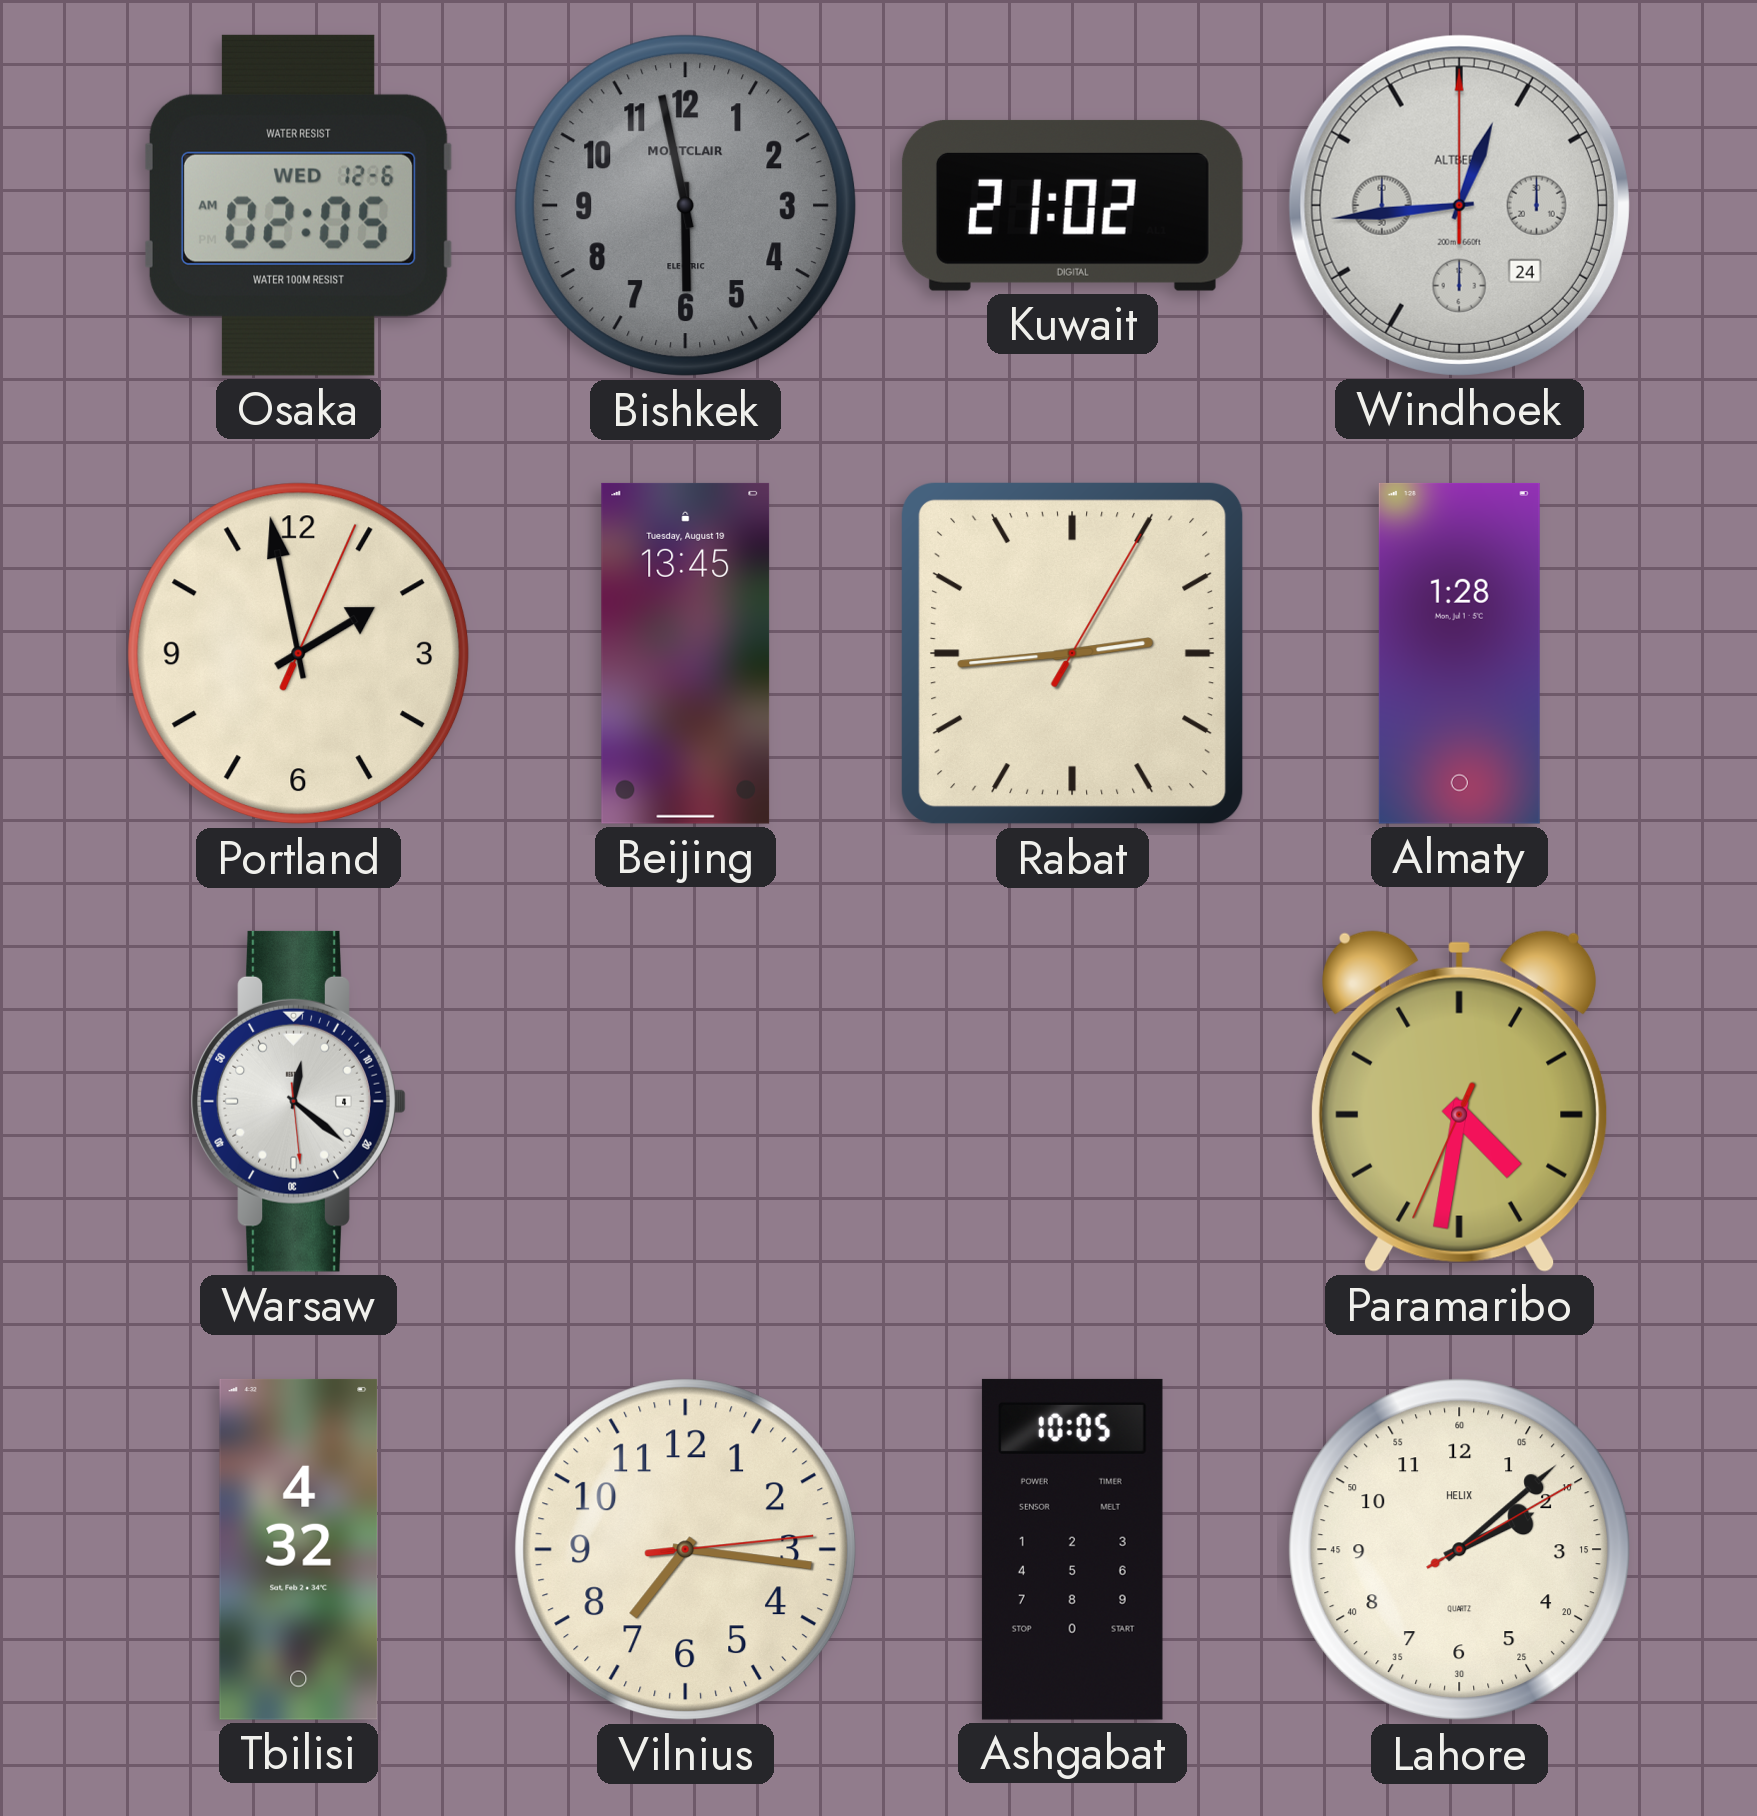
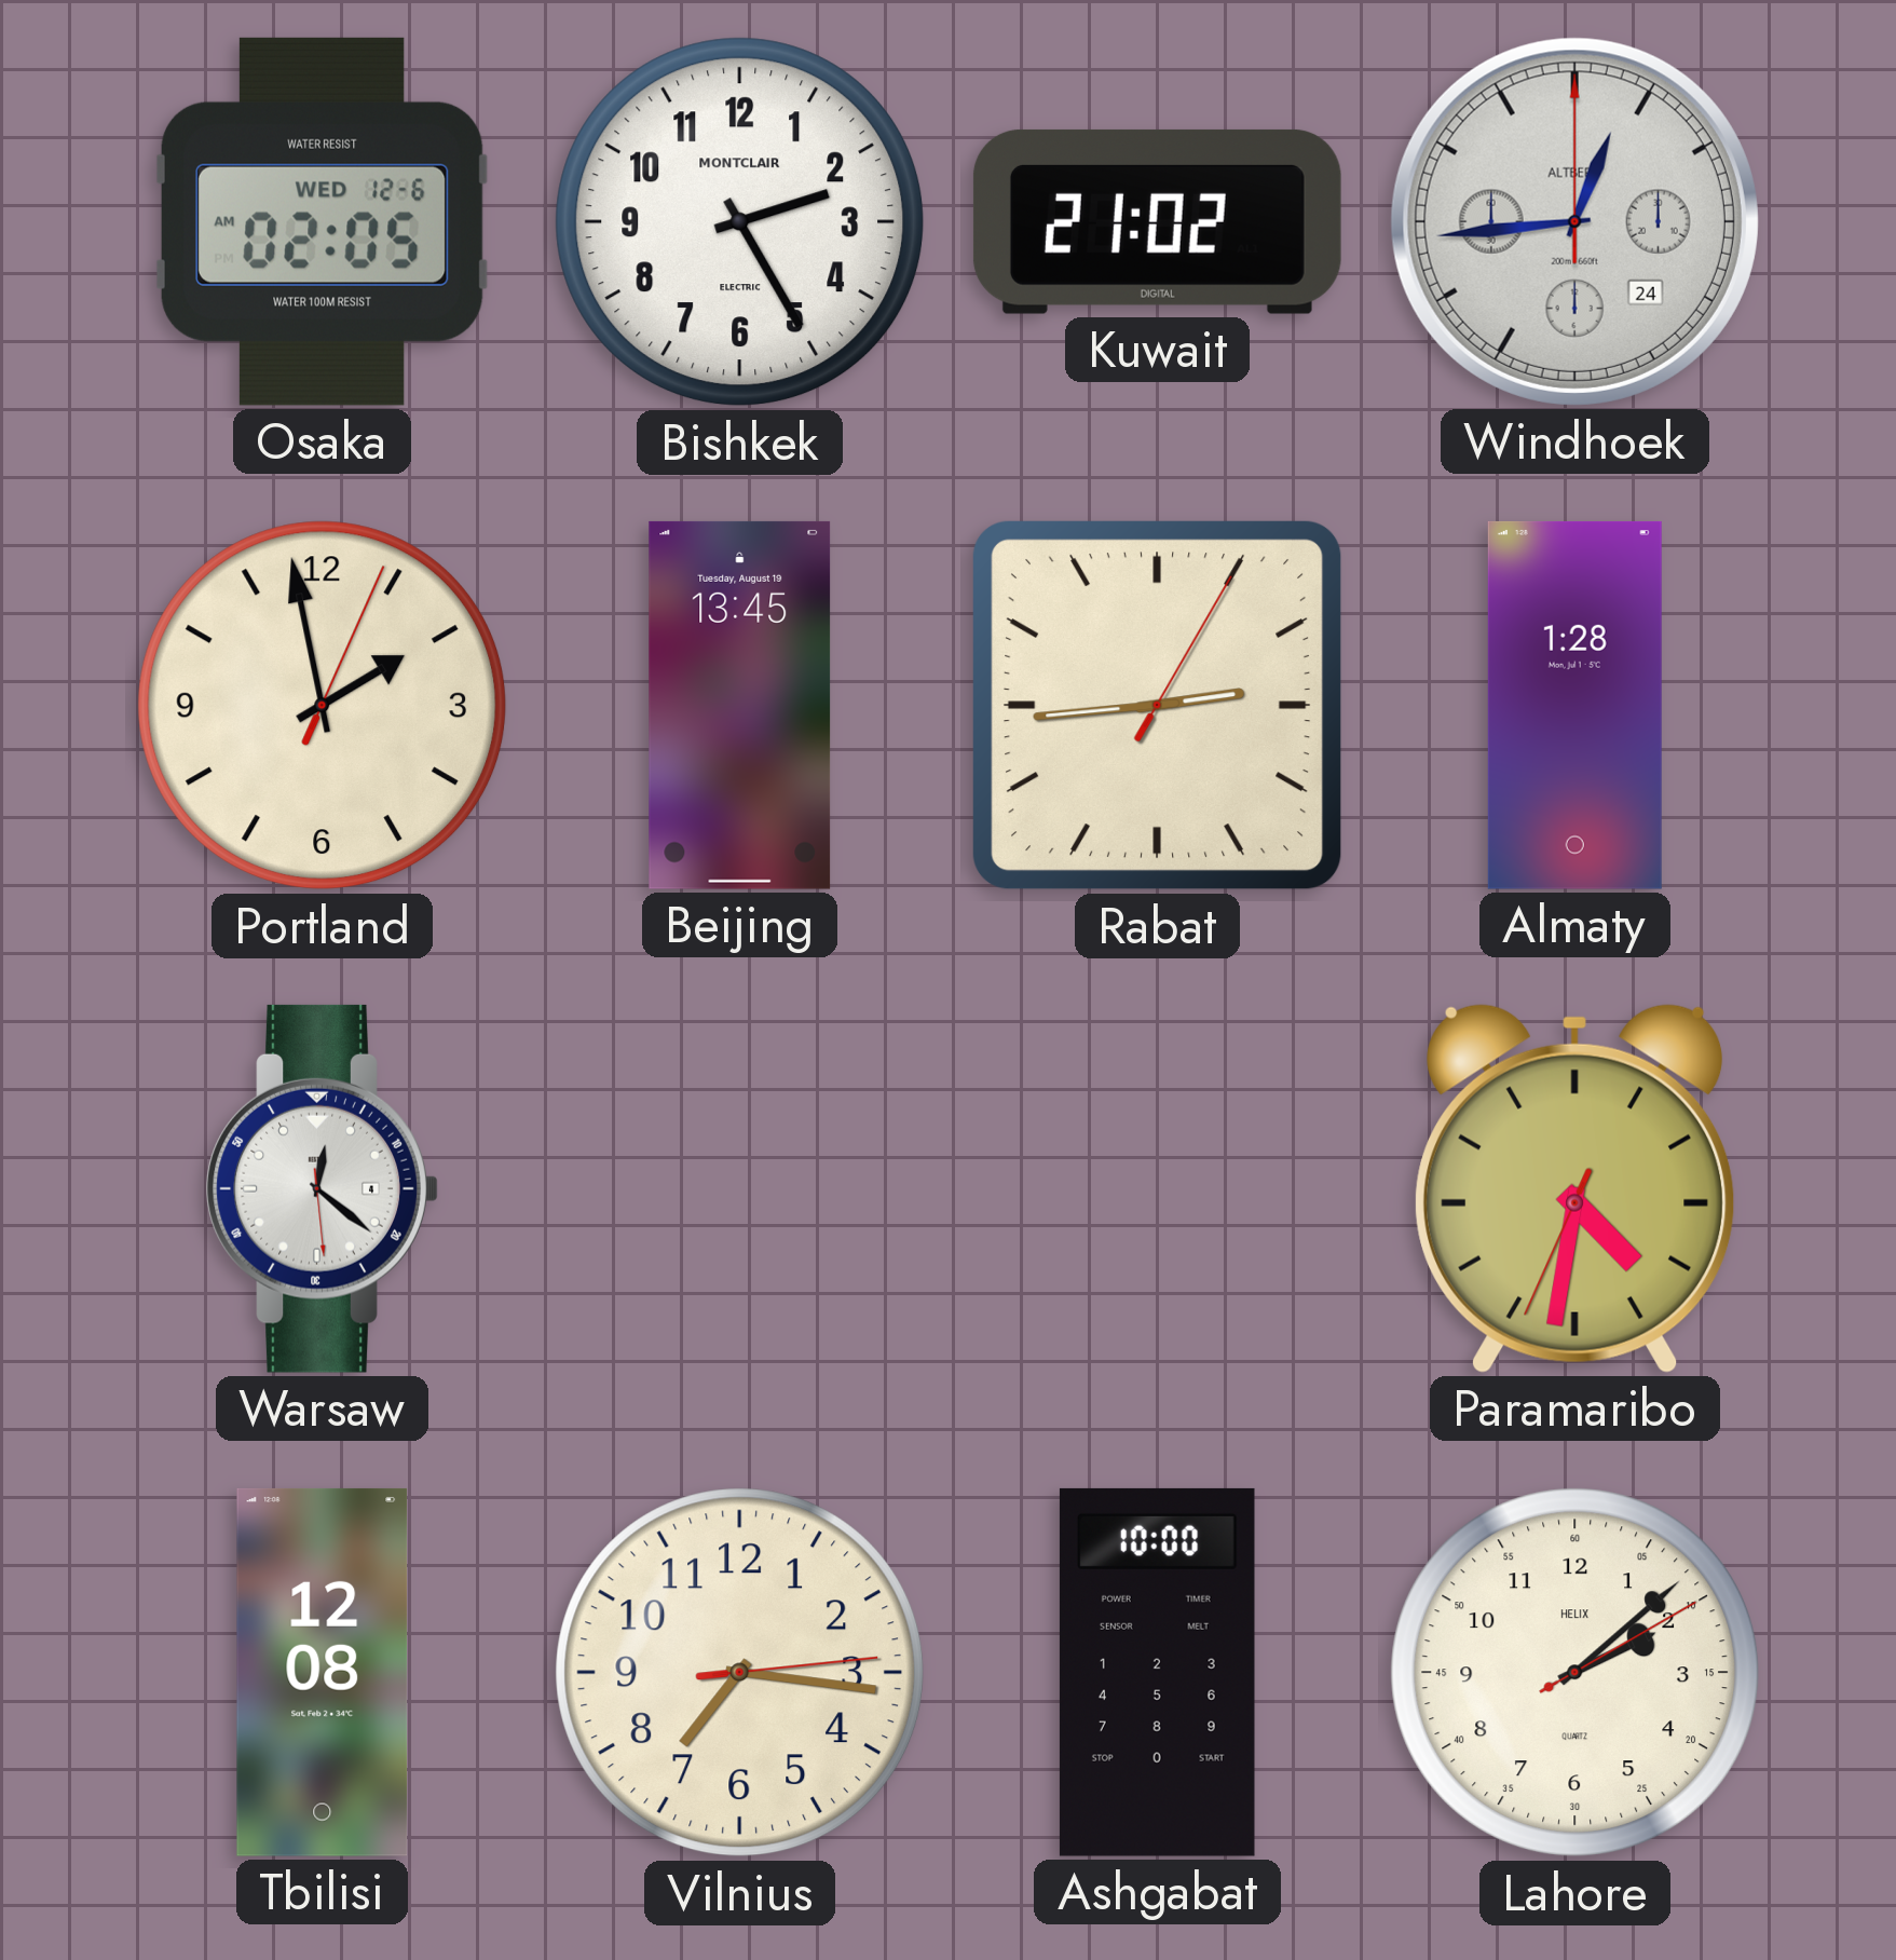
Bishkek: 5:58 -> 2:25 (740, 222)
Bishkek dial: grey -> white (740, 222)
Tbilisi: 4:32 -> 12:08 (323, 1672)
Ashgabat: 10:05 -> 10:00 (1157, 1672)
